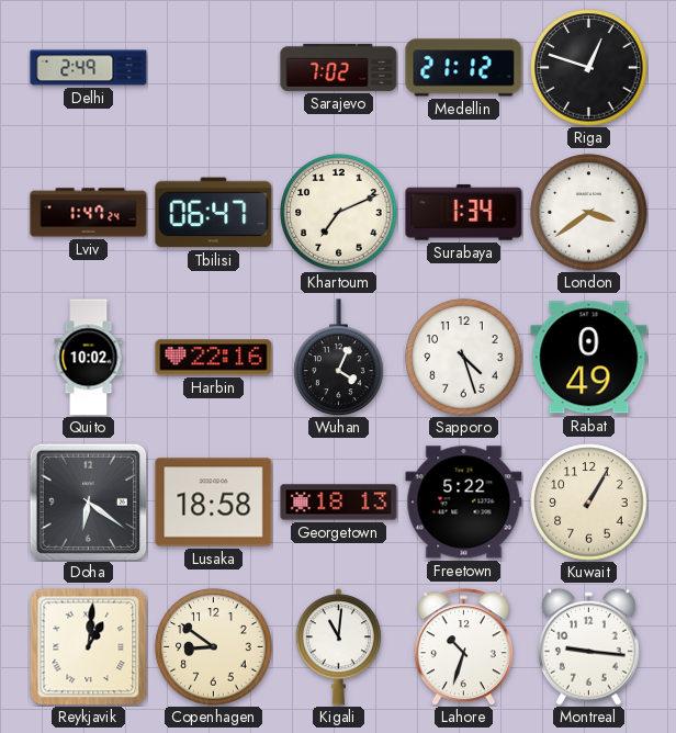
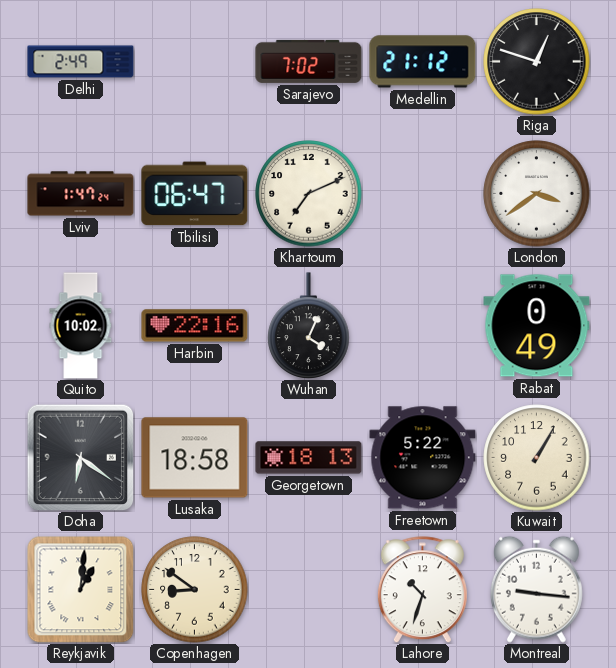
Surabaya: 1:34 -> none (464, 213)
Sapporo: 4:27 -> none (464, 358)
Kigali: 11:01 -> none (338, 647)
